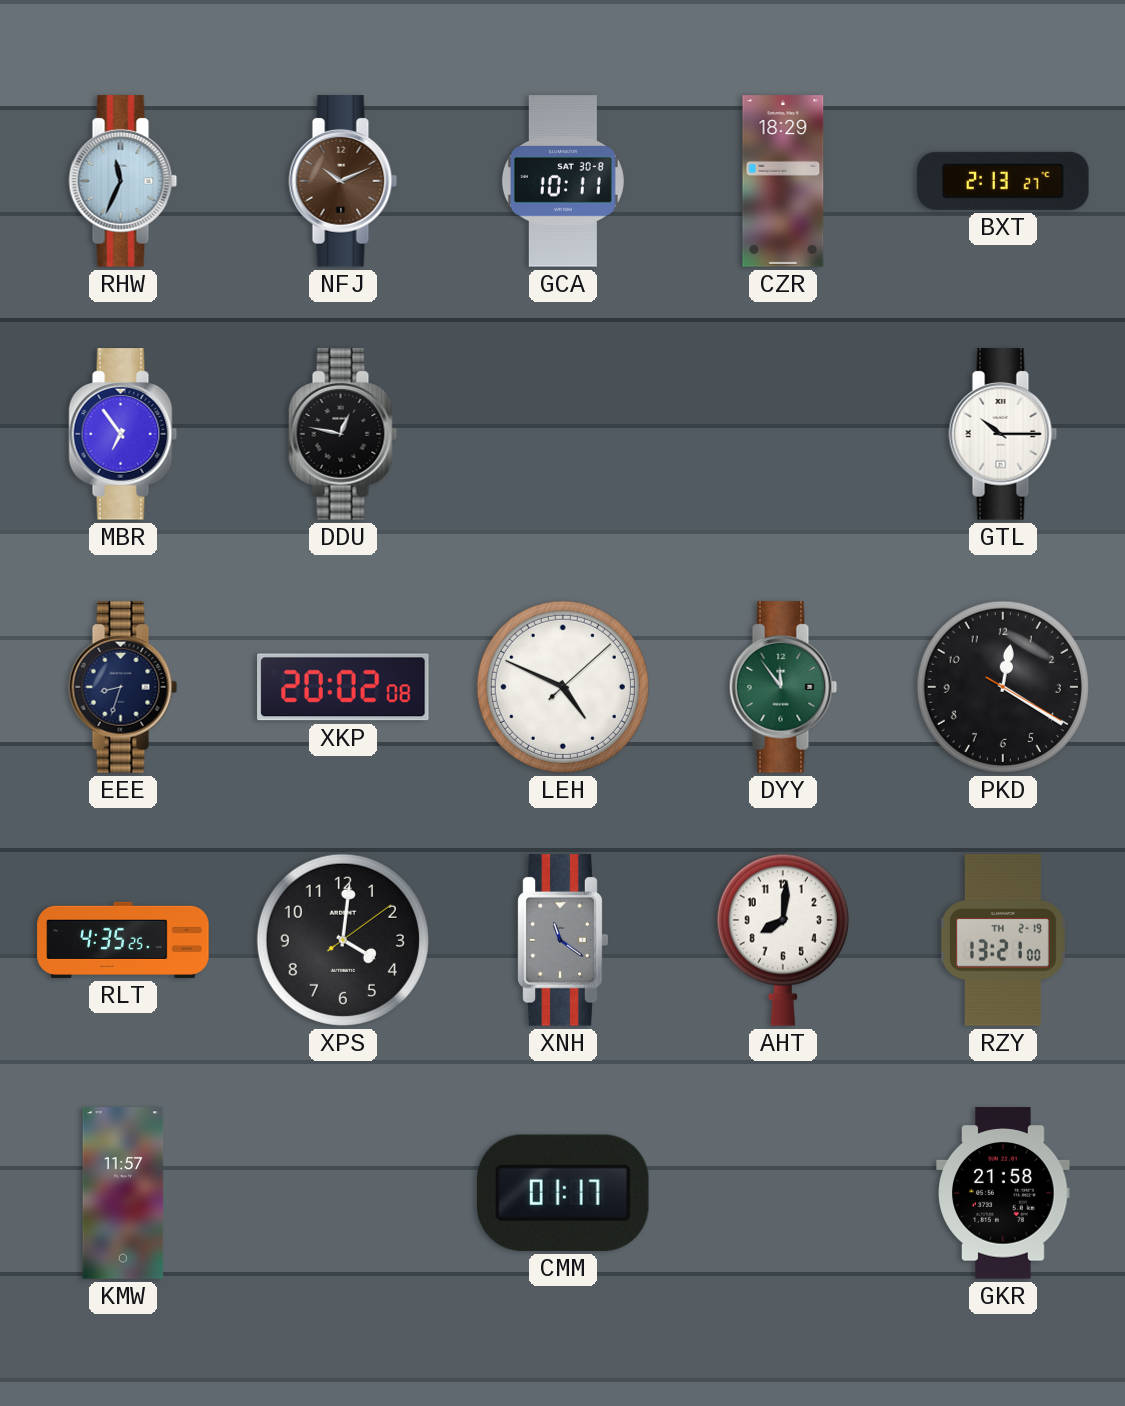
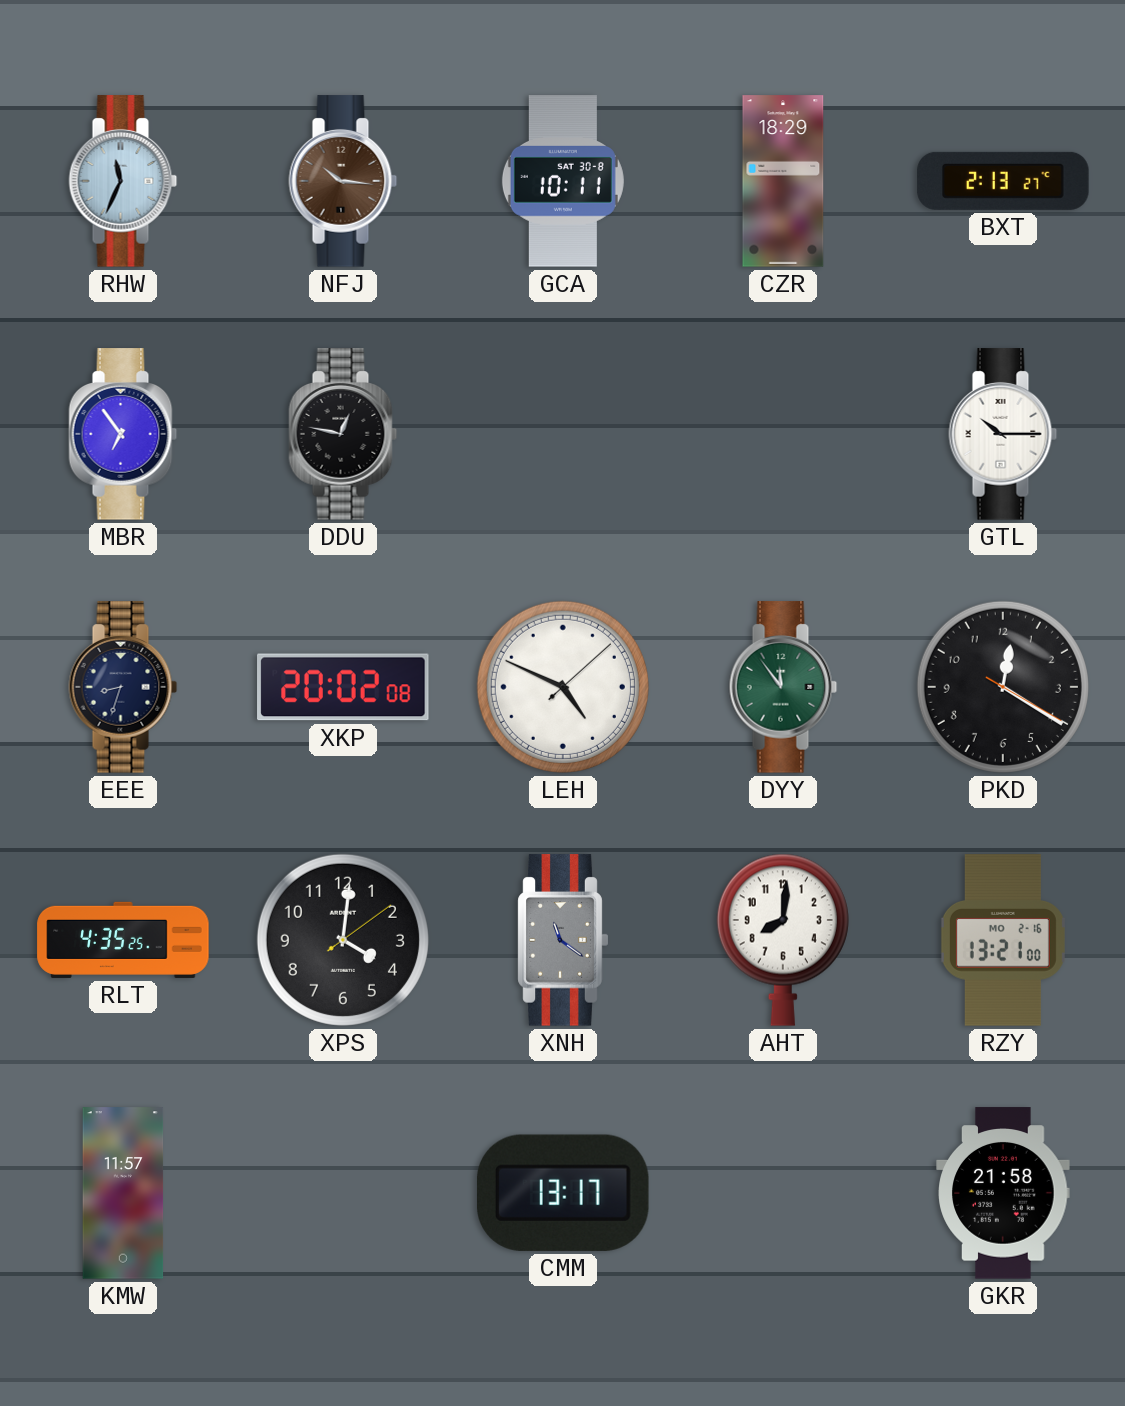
NFJ: 10:11 -> 10:16 (343, 181)
RZY date: TH 2-19 -> MO 2-16 (1003, 940)
CMM: 01:17 -> 13:17 (563, 1193)
